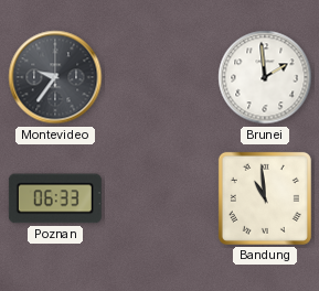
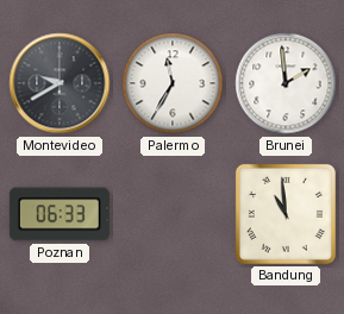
Montevideo: 9:36 -> 9:40 (60, 83)
Palermo: none -> 11:35 (173, 83)
